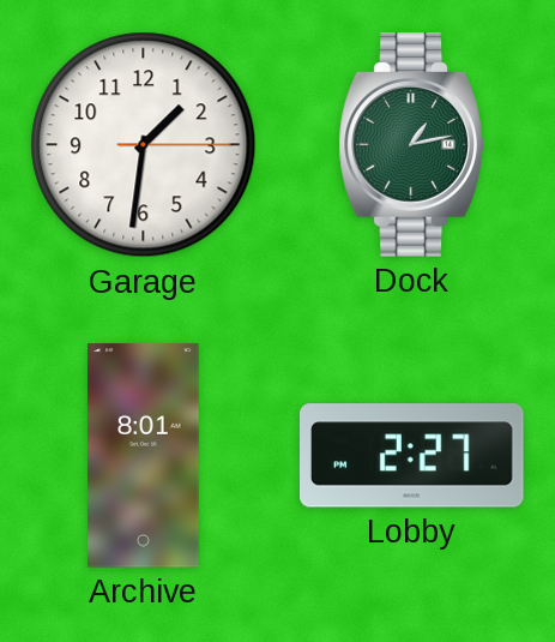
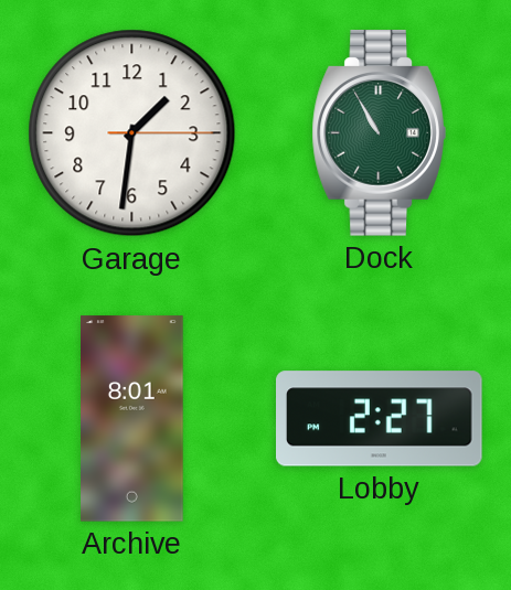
Dock: 1:13 -> 10:55 (379, 133)
